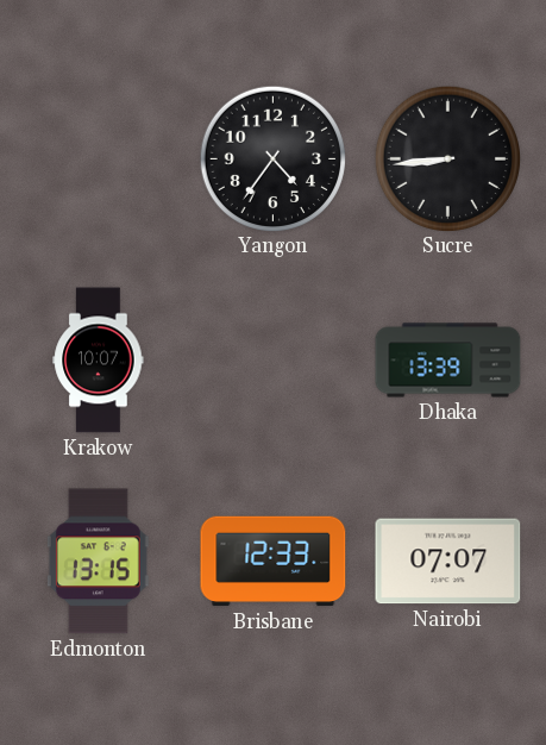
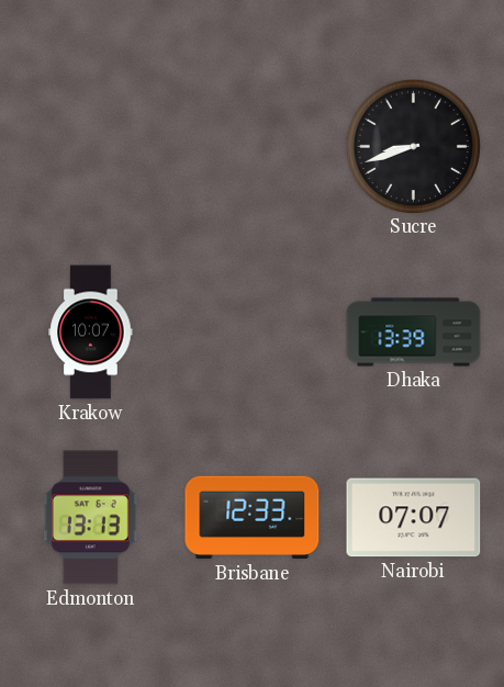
Yangon: 4:36 -> none (272, 158)
Sucre: 8:44 -> 8:42 (413, 146)
Edmonton: 13:15 -> 13:13 (90, 518)
